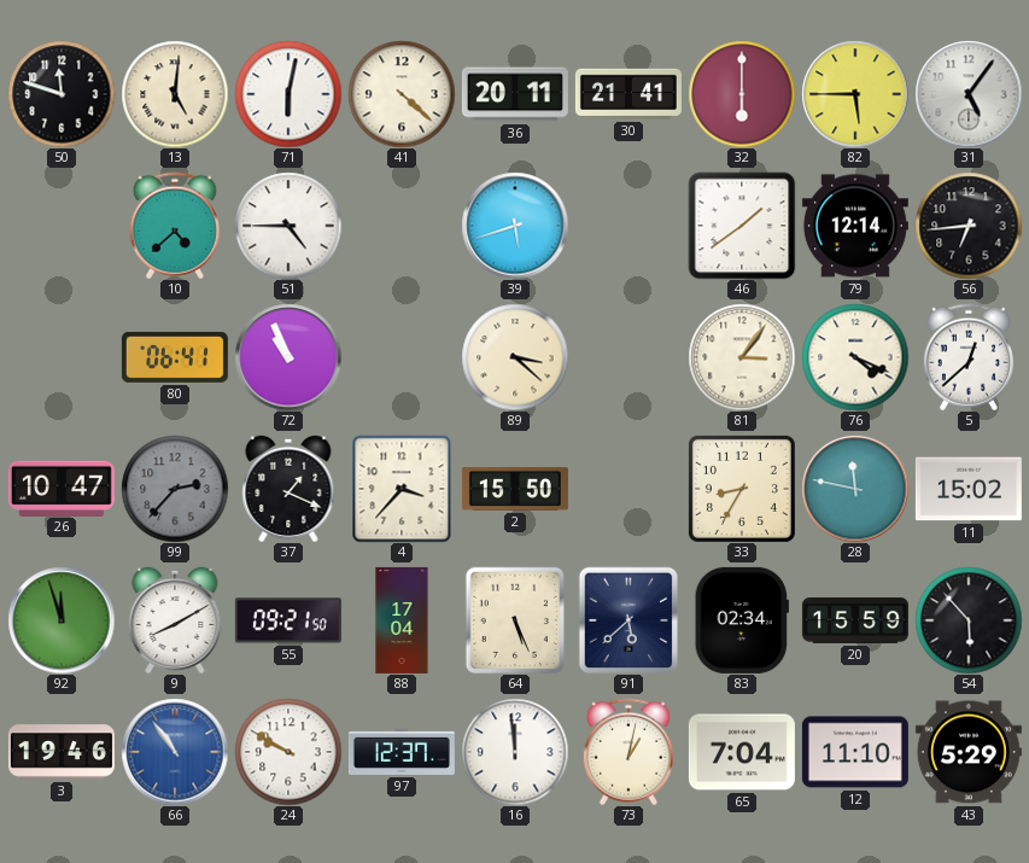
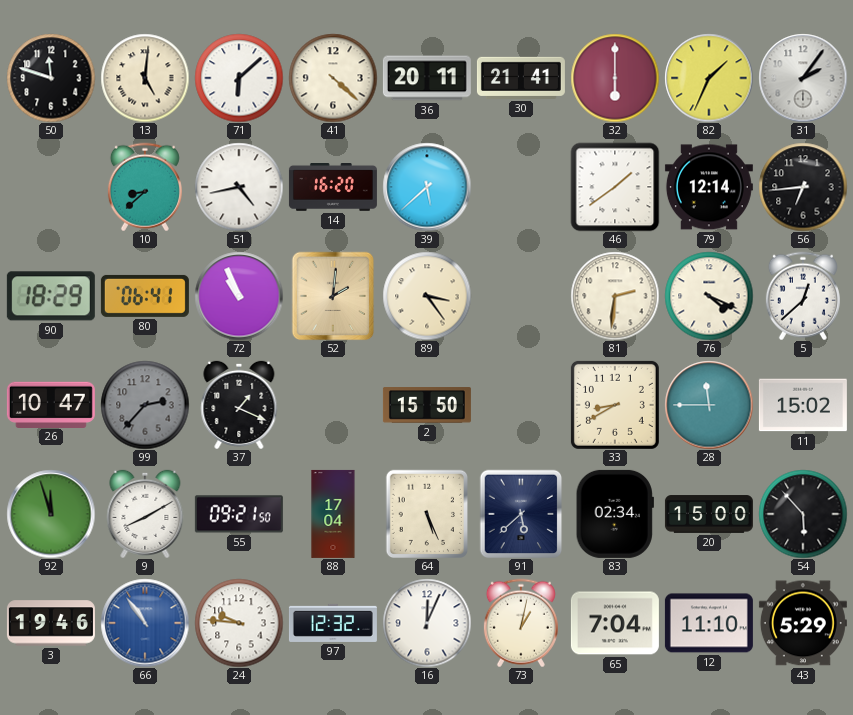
71: 6:02 -> 6:08 (239, 78)
82: 5:45 -> 1:34 (709, 78)
31: 5:06 -> 2:06 (803, 78)
10: 4:38 -> 8:38 (145, 187)
51: 4:45 -> 4:43 (239, 187)
14: none -> 16:20 (333, 188)
39: 5:42 -> 5:38 (427, 187)
90: none -> 18:29 (51, 296)
52: none -> 2:01 (333, 296)
89: 3:22 -> 3:24 (427, 296)
81: 3:06 -> 2:31 (615, 296)
4: 3:37 -> none (402, 489)
33: 8:35 -> 8:40 (615, 405)
28: 11:47 -> 11:45 (709, 405)
20: 15:59 -> 15:00 (709, 514)
24: 9:50 -> 9:46 (239, 623)
97: 12:37 -> 12:32 (333, 623)
16: 11:59 -> 12:04 (427, 623)
